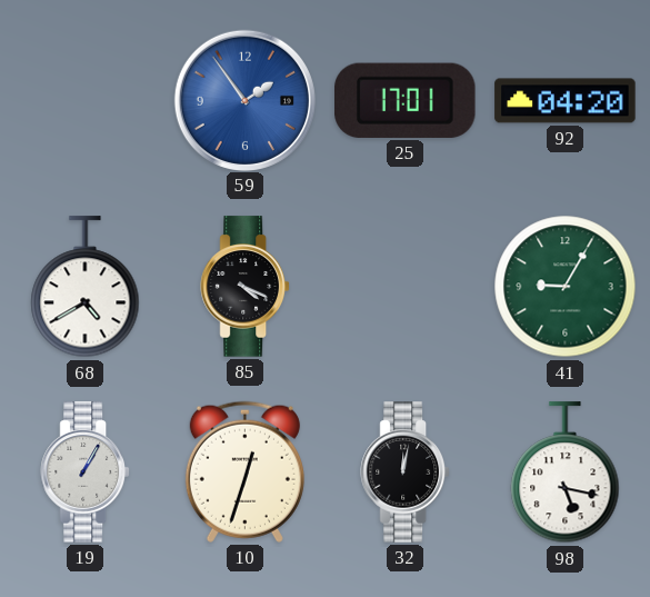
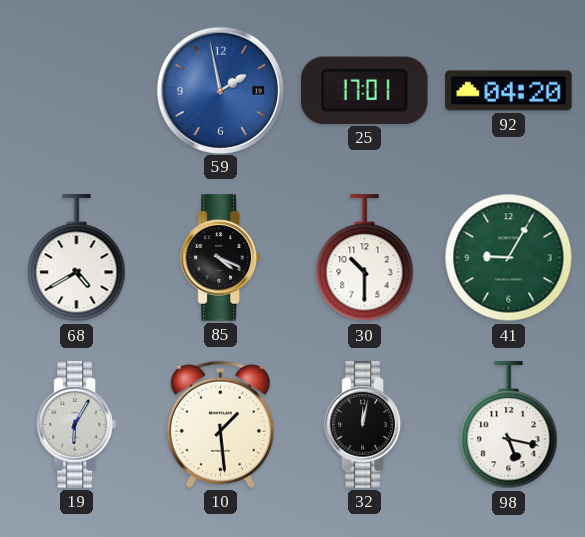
59: 1:54 -> 1:58 (220, 90)
30: none -> 10:30 (365, 258)
19: 1:05 -> 6:05 (76, 425)
10: 12:33 -> 1:29 (220, 424)
